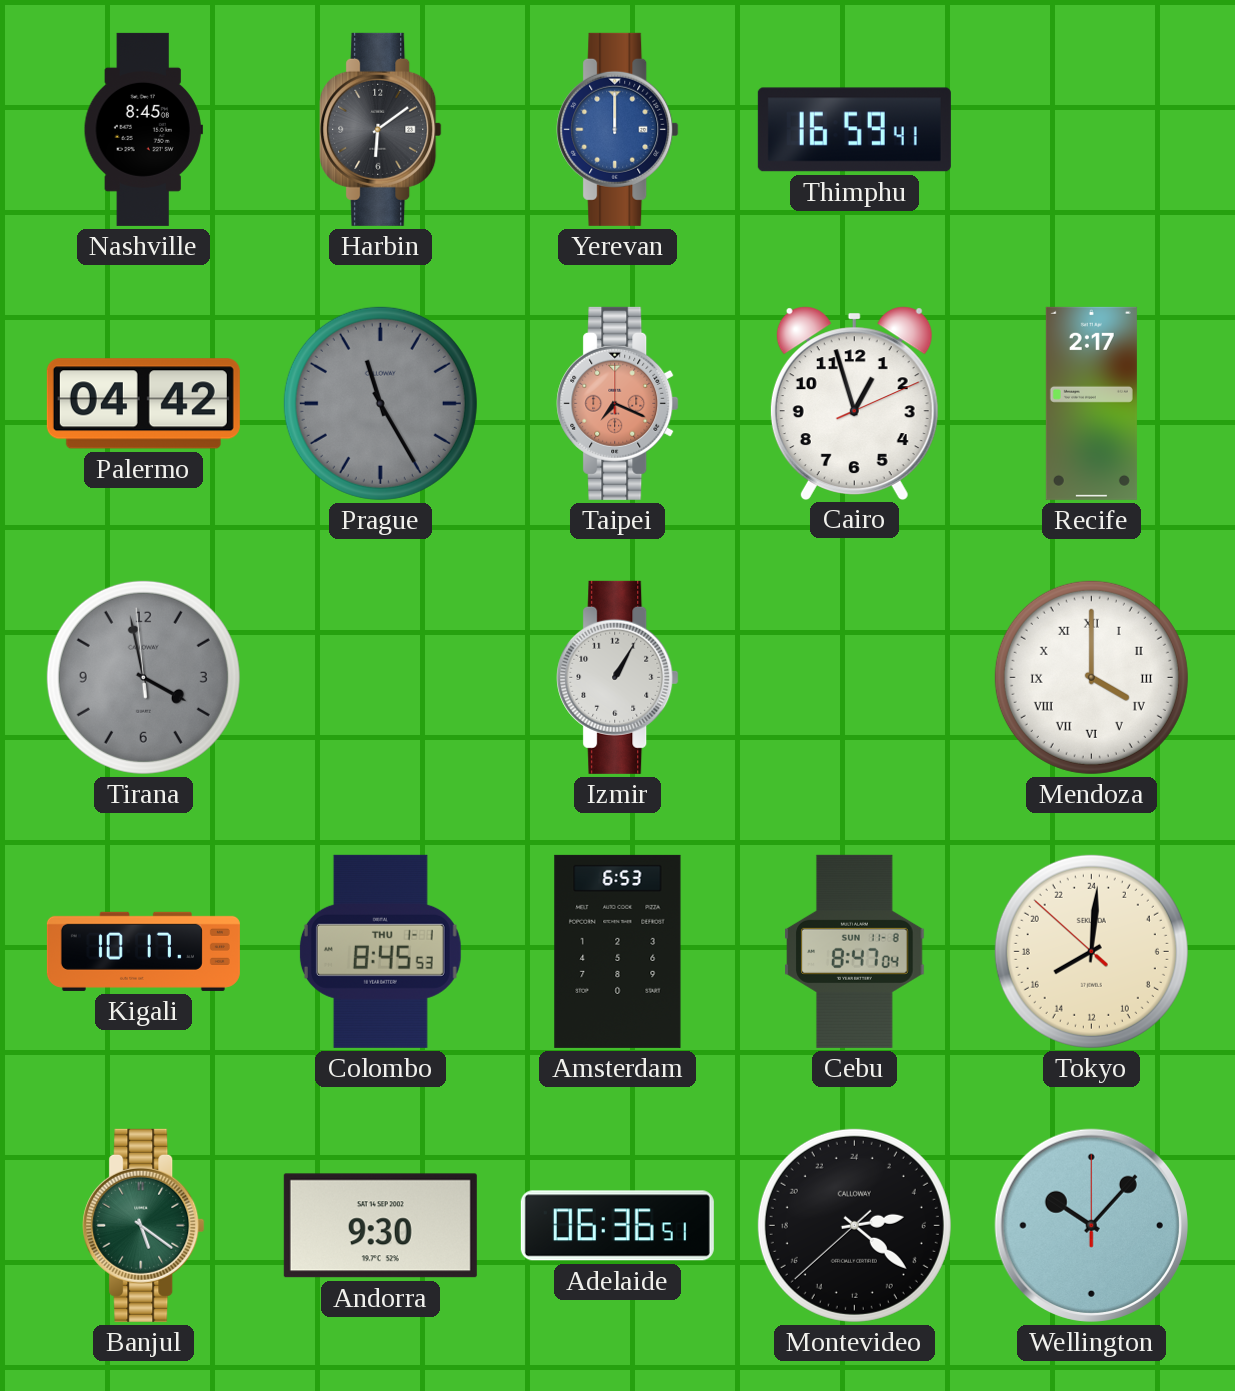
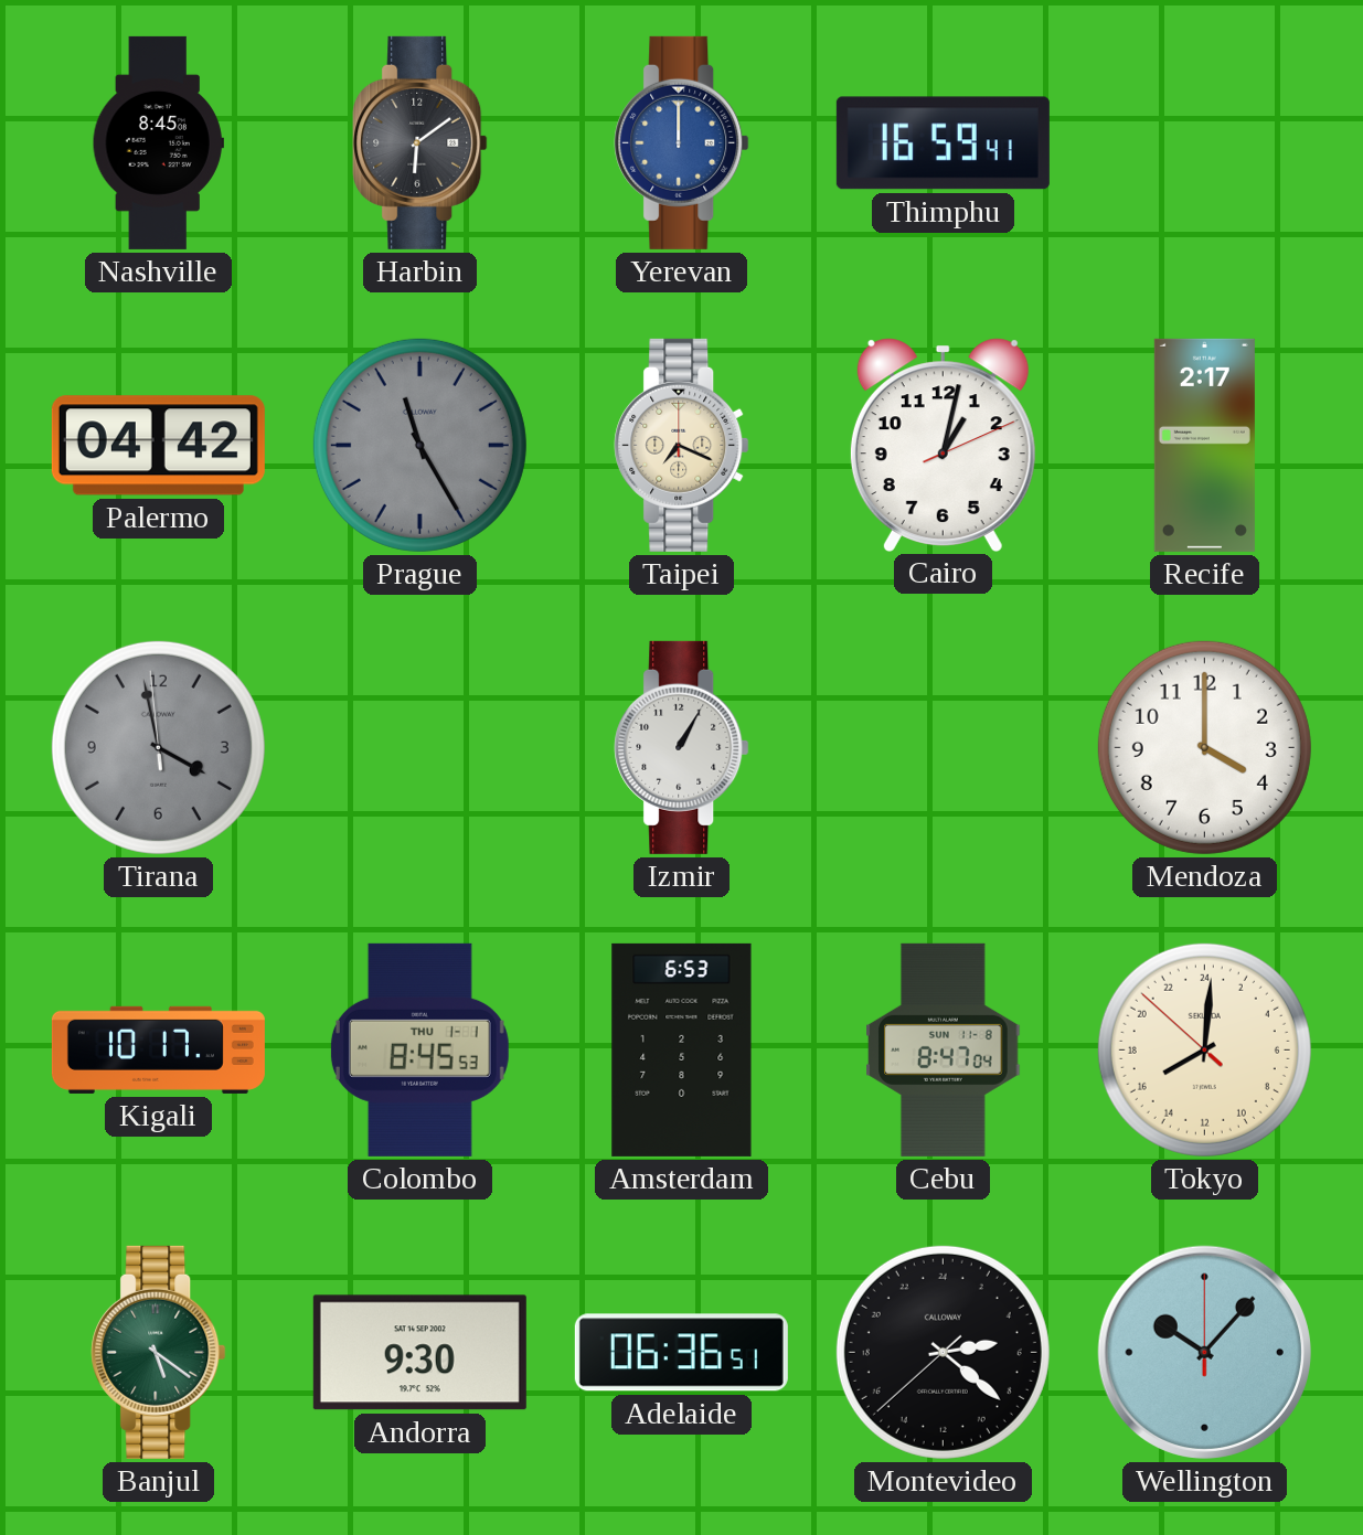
Taipei dial: salmon -> cream (682, 445)
Cairo: 12:57 -> 1:02 (943, 445)
Mendoza numerals: Roman -> Arabic (1204, 747)
